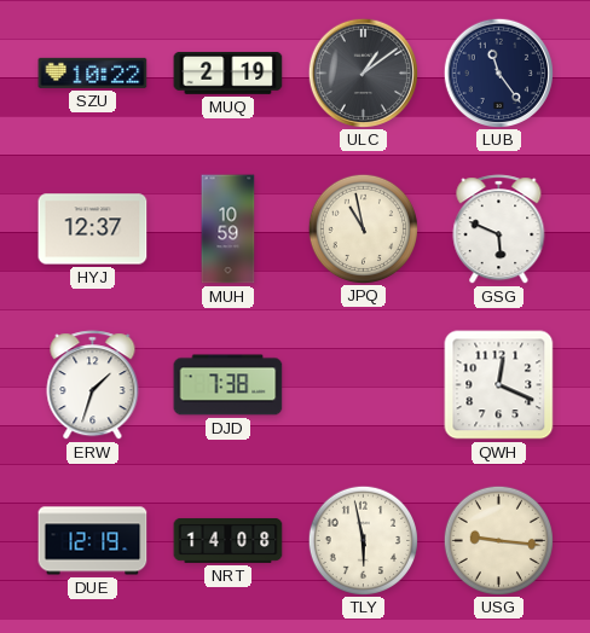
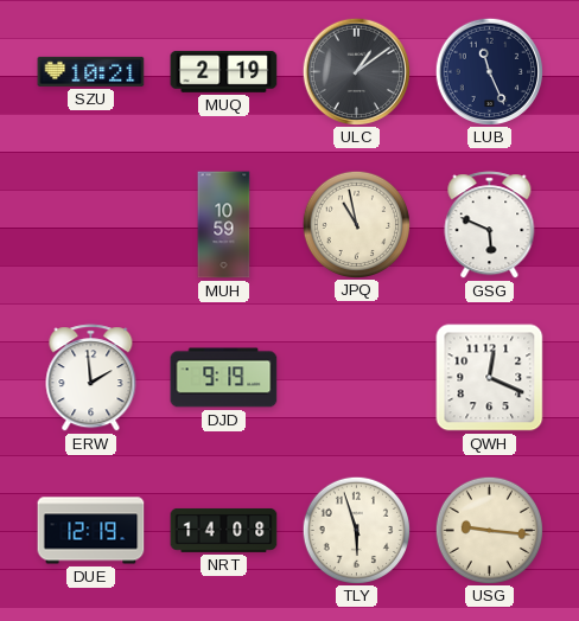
SZU: 10:22 -> 10:21 (91, 71)
LUB: 11:24 -> 11:26 (489, 71)
HYJ: 12:37 -> none (93, 230)
ERW: 1:33 -> 1:59 (91, 378)
DJD: 7:38 -> 9:19 (224, 378)
TLY: 5:58 -> 5:57 (356, 530)
